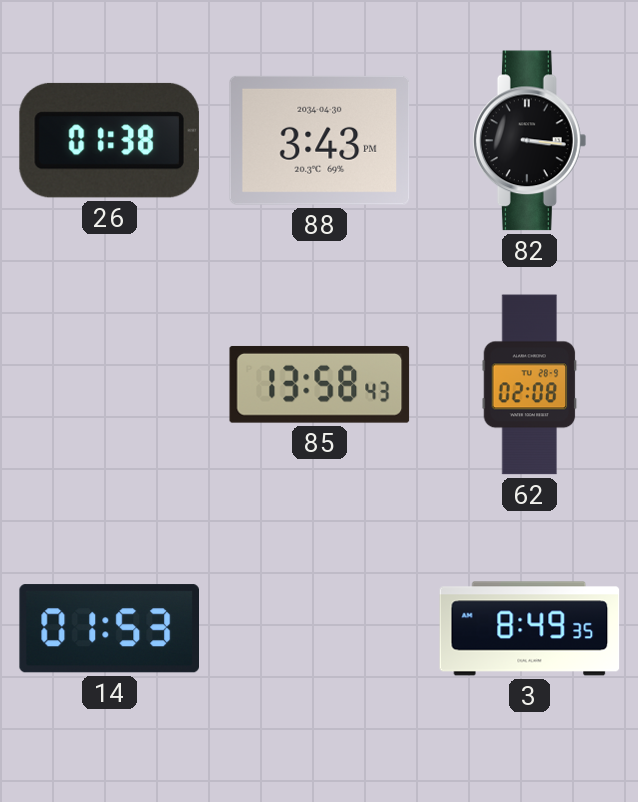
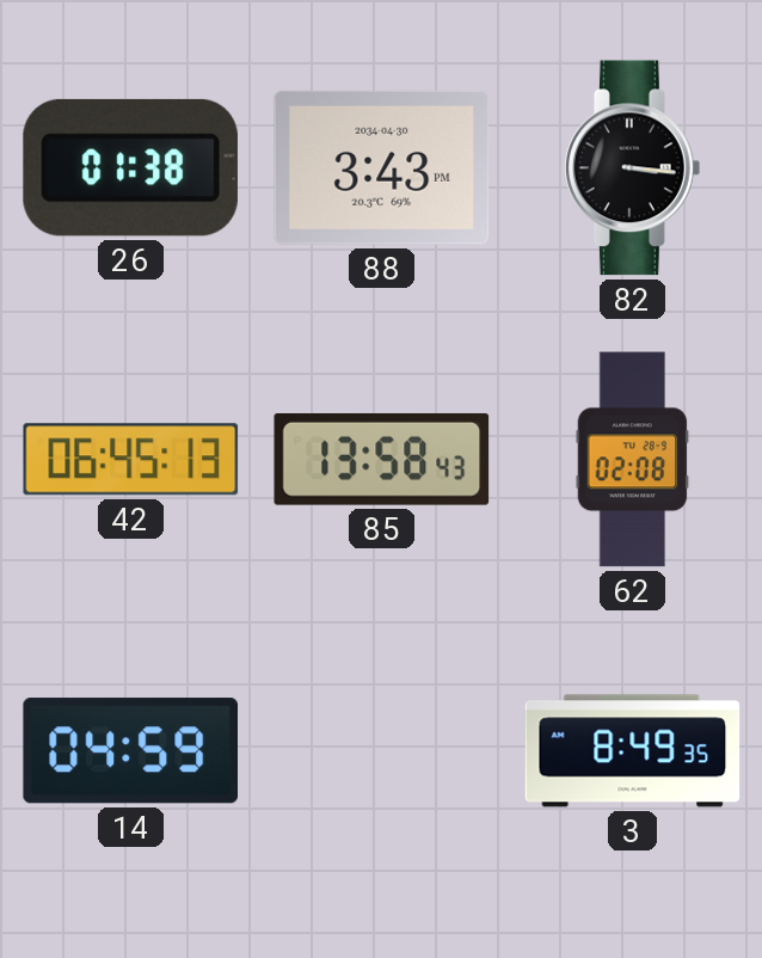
42: none -> 06:45 (131, 460)
14: 01:53 -> 04:59 (130, 751)
